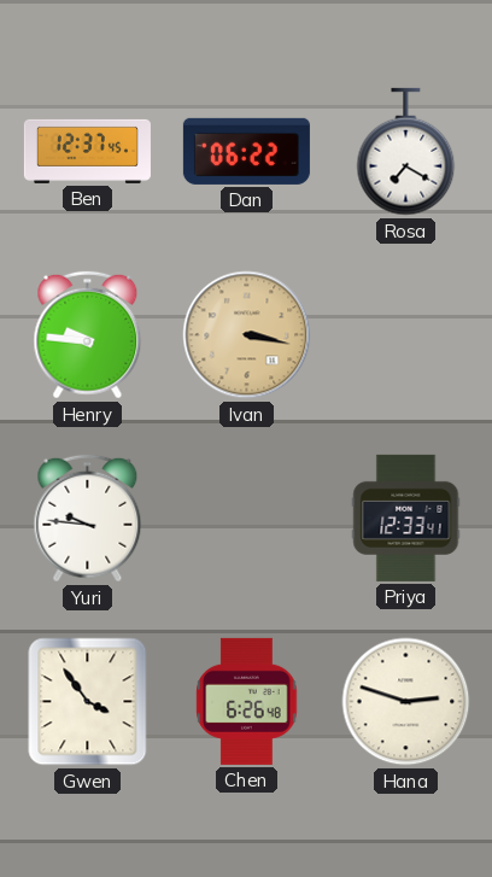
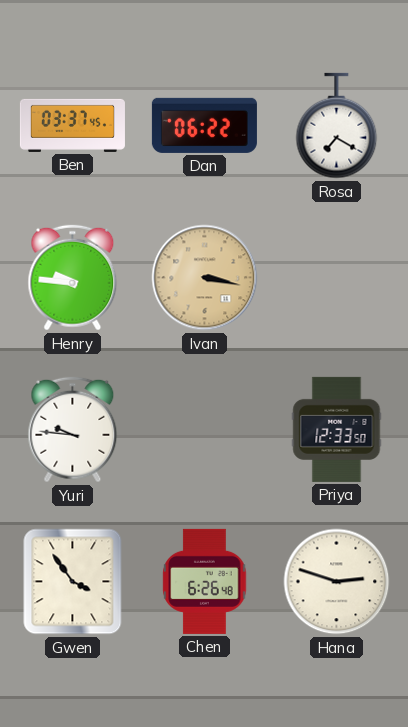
Ben: 12:37 -> 03:37 (72, 125)
Priya: 12:33:41 -> 12:33:50 (337, 429)
